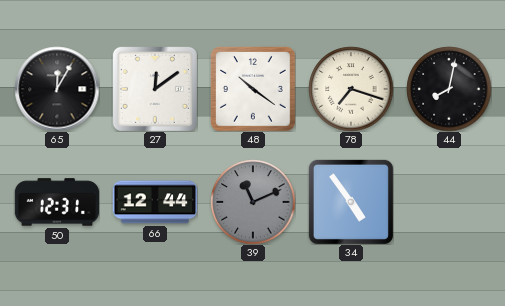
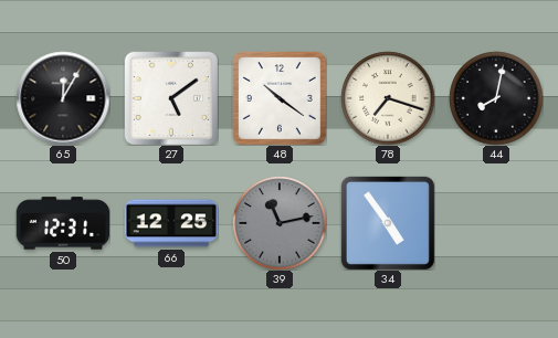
27: 12:09 -> 5:09 (171, 98)
66: 12:44 -> 12:25 (171, 223)
39: 11:11 -> 11:13 (280, 223)
